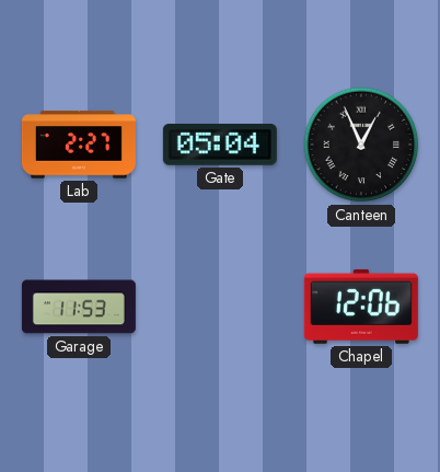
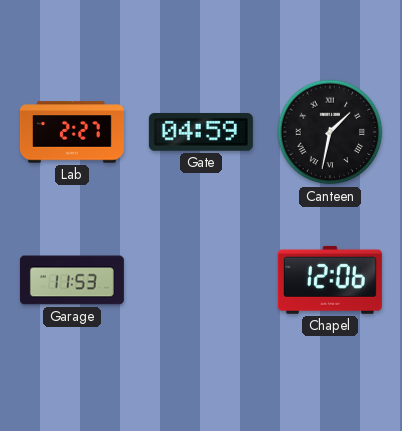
Gate: 05:04 -> 04:59 (201, 132)
Canteen: 12:56 -> 1:32 (330, 132)
